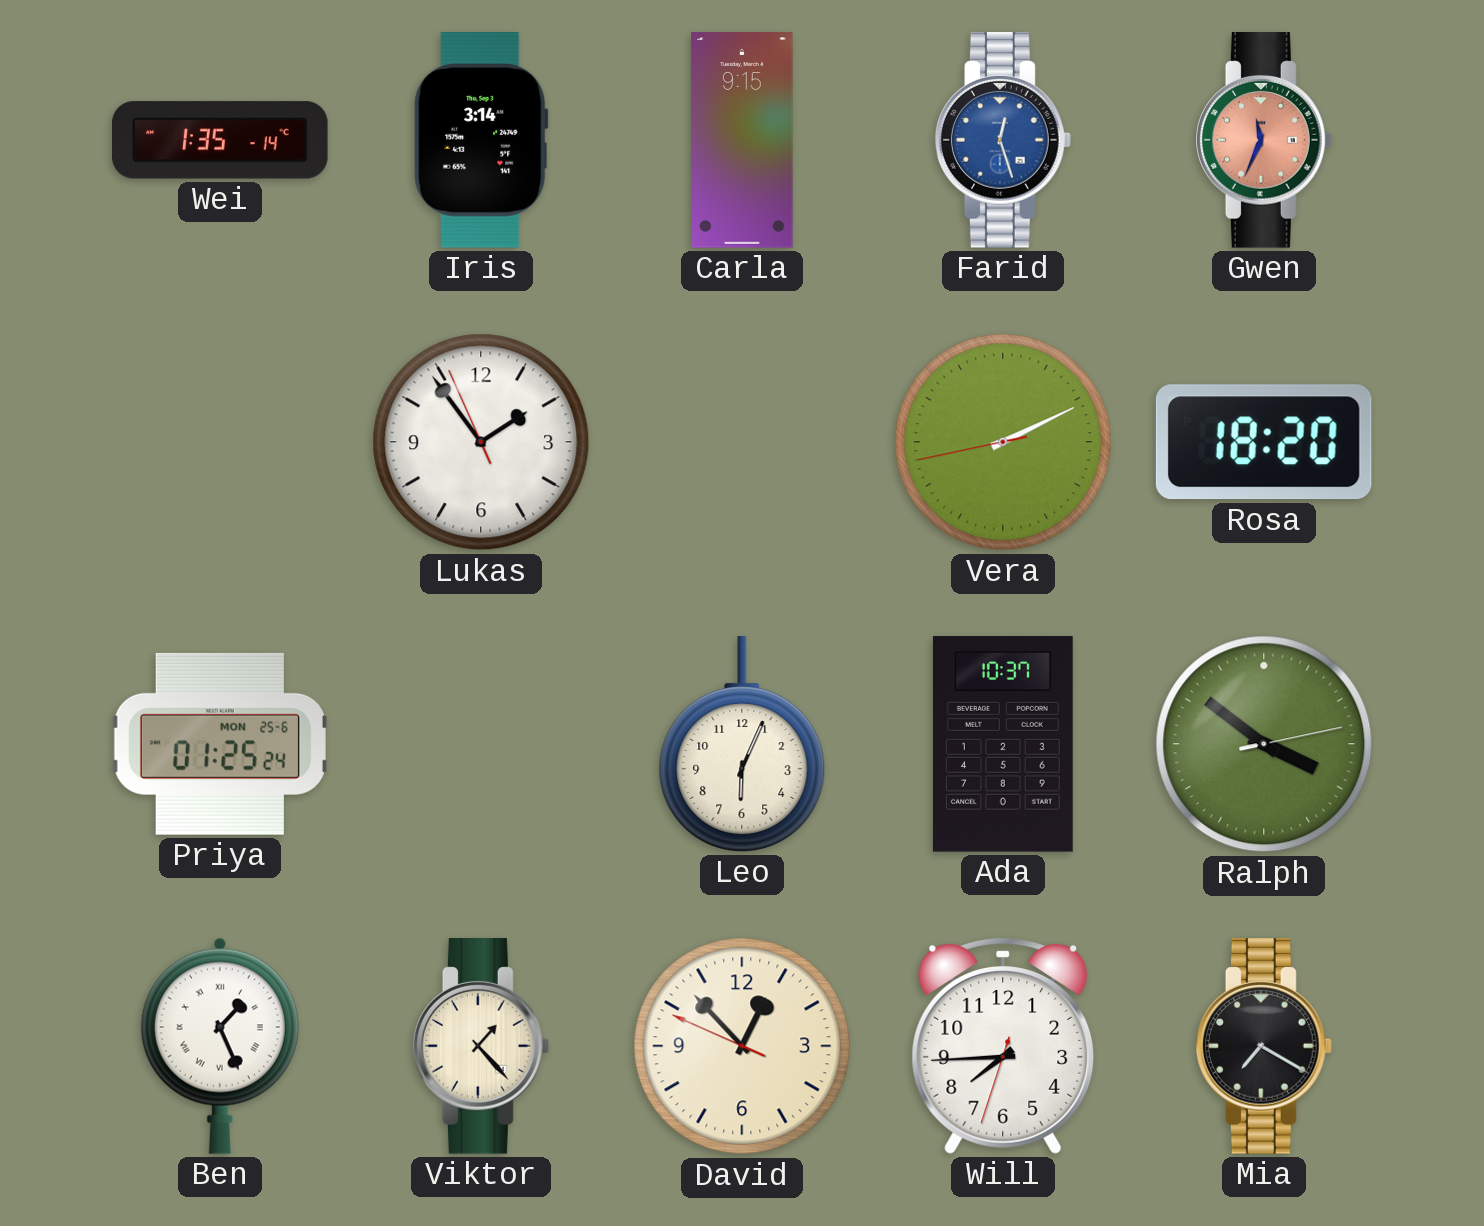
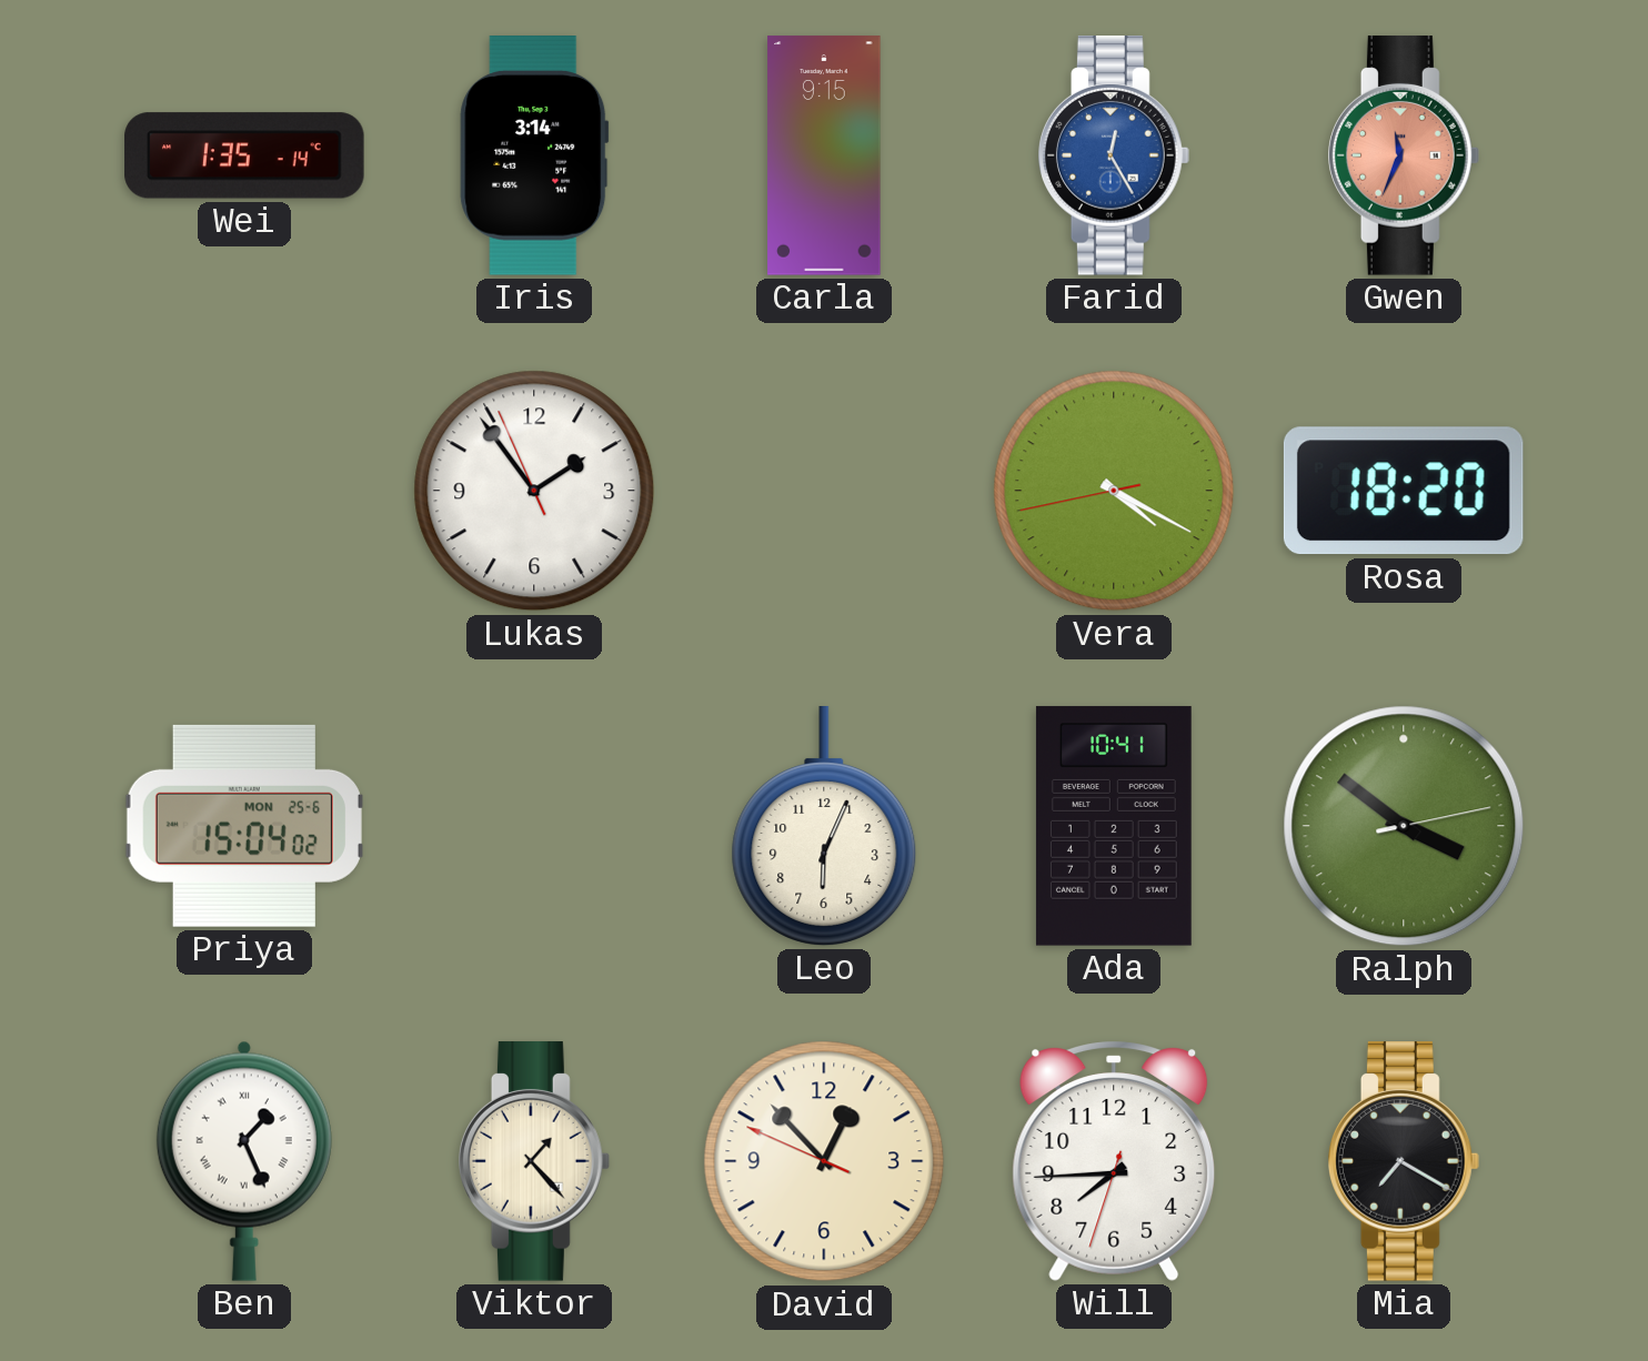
Farid: 12:27 -> 12:25 (1115, 155)
Vera: 2:10 -> 4:19 (1114, 491)
Priya: 01:25 -> 15:04 (244, 826)
Ada: 10:37 -> 10:41 (1114, 826)
